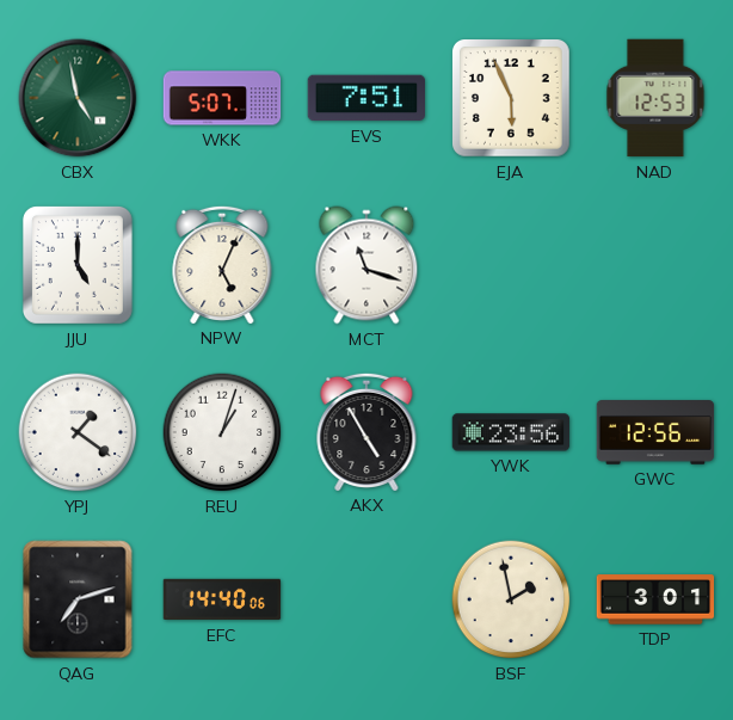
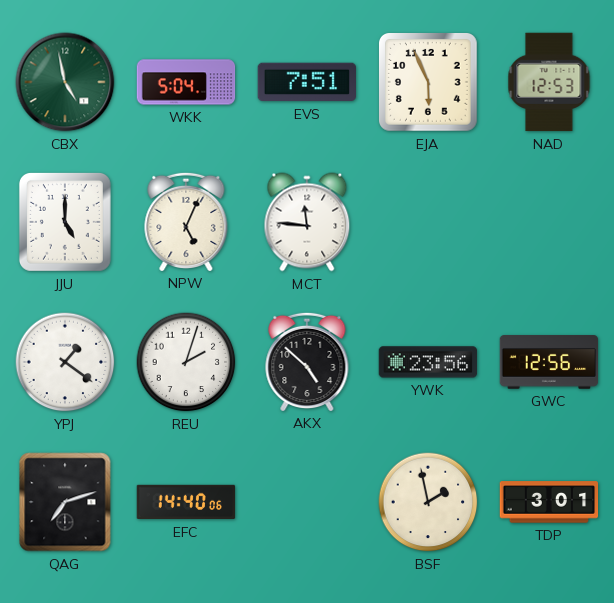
WKK: 5:07 -> 5:04 (186, 82)
MCT: 11:18 -> 11:46 (307, 222)
REU: 1:03 -> 2:03 (186, 362)
AKX: 4:55 -> 4:52 (307, 361)
